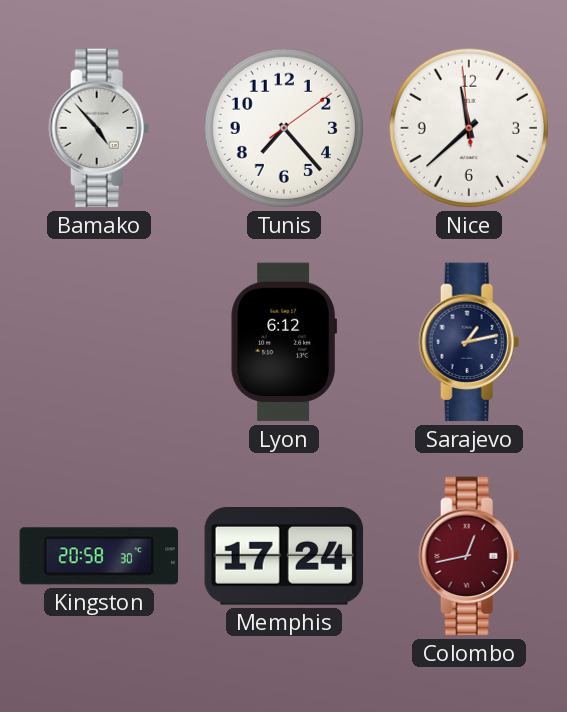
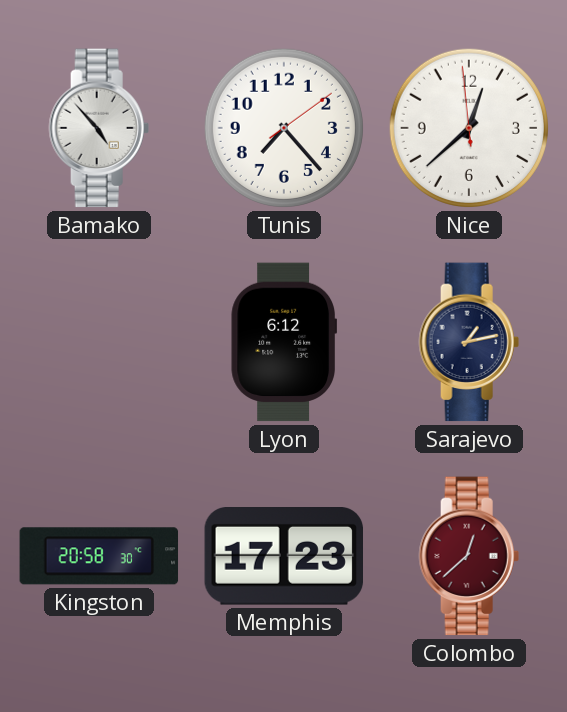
Nice: 11:37 -> 12:37 (469, 128)
Memphis: 17:24 -> 17:23 (283, 557)
Colombo: 12:43 -> 12:38 (469, 556)
